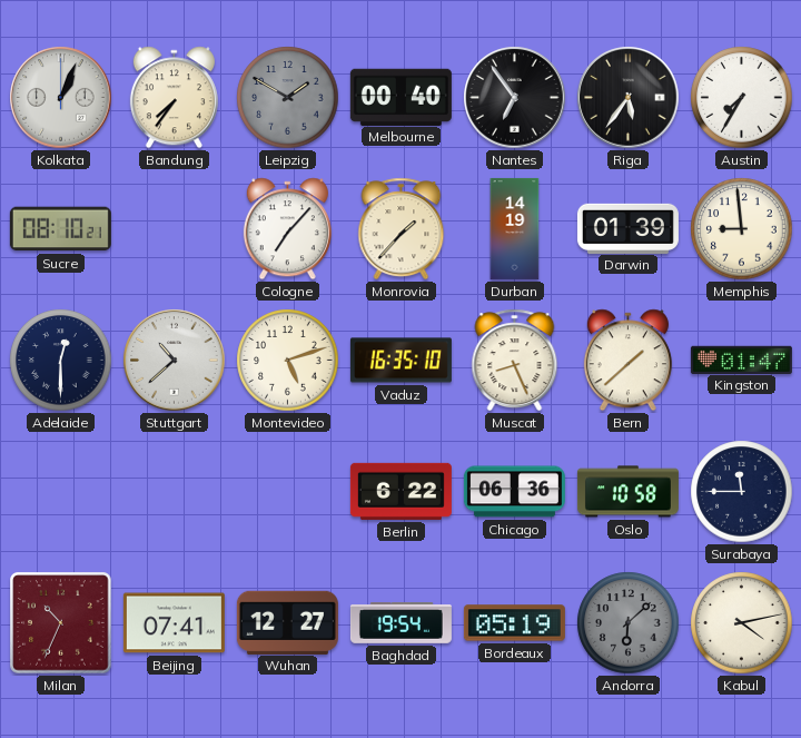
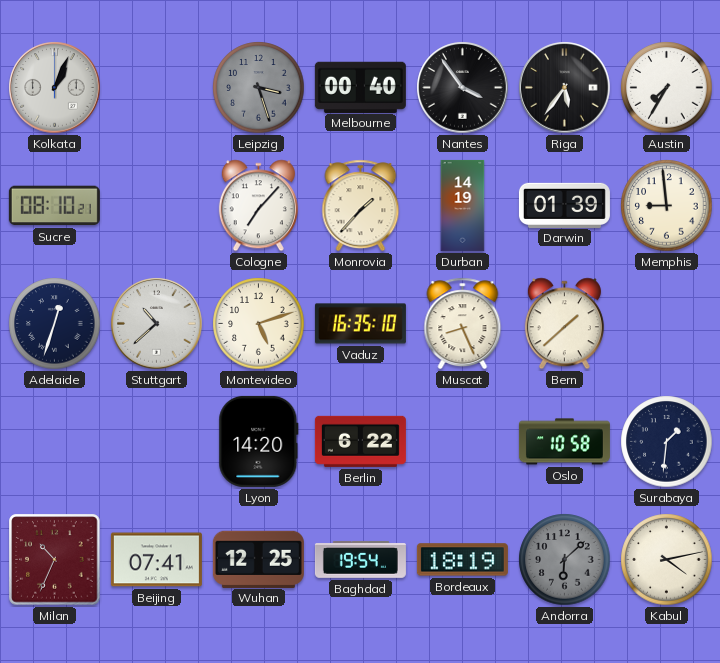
Bandung: 7:36 -> none (174, 98)
Leipzig: 1:50 -> 3:27 (259, 88)
Nantes: 6:54 -> 3:54 (463, 88)
Adelaide: 12:30 -> 12:33 (55, 324)
Kingston: 01:47 -> none (741, 360)
Lyon: none -> 14:20 (259, 441)
Chicago: 06:36 -> none (514, 492)
Surabaya: 11:45 -> 1:31 (667, 442)
Wuhan: 12:27 -> 12:25 (258, 559)
Bordeaux: 05:19 -> 18:19 (462, 560)
